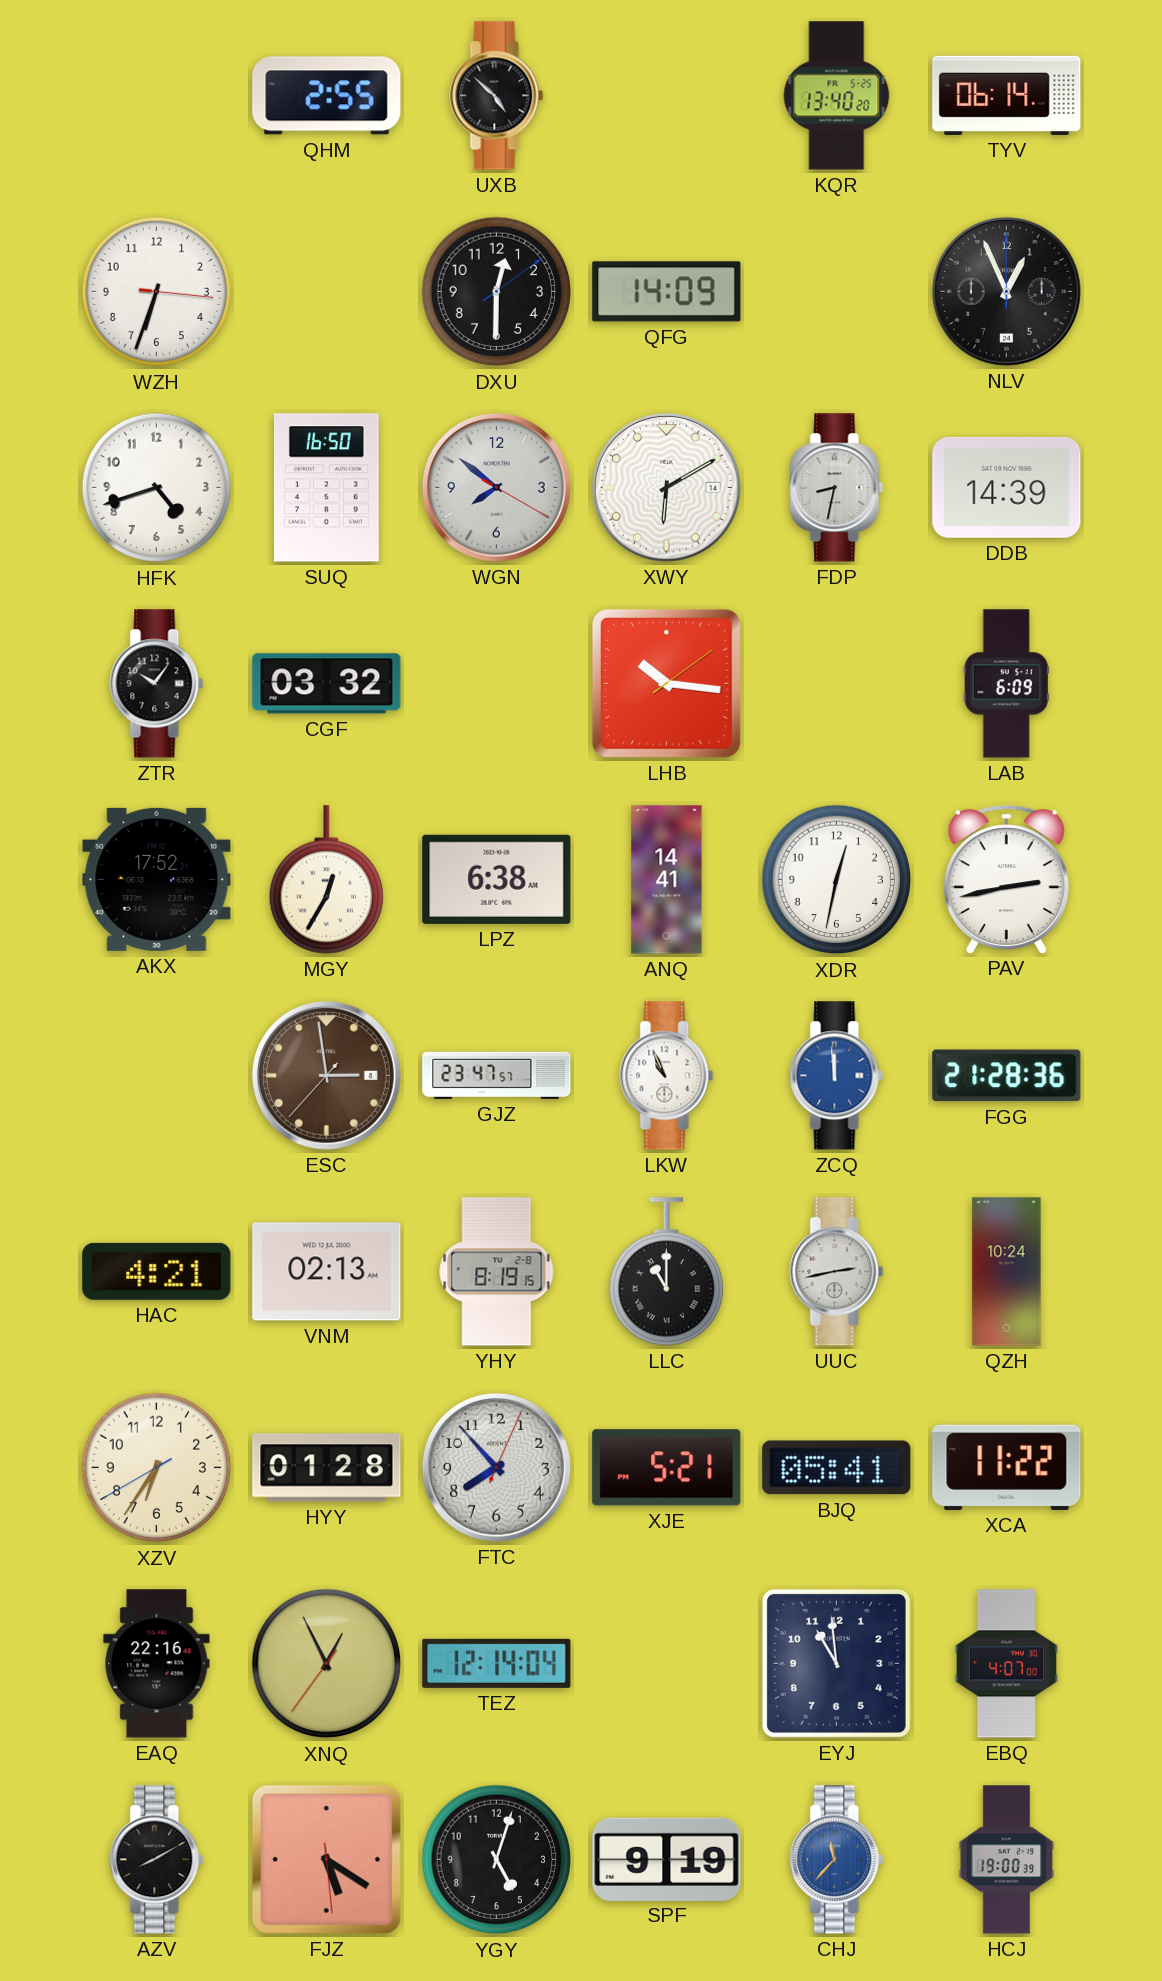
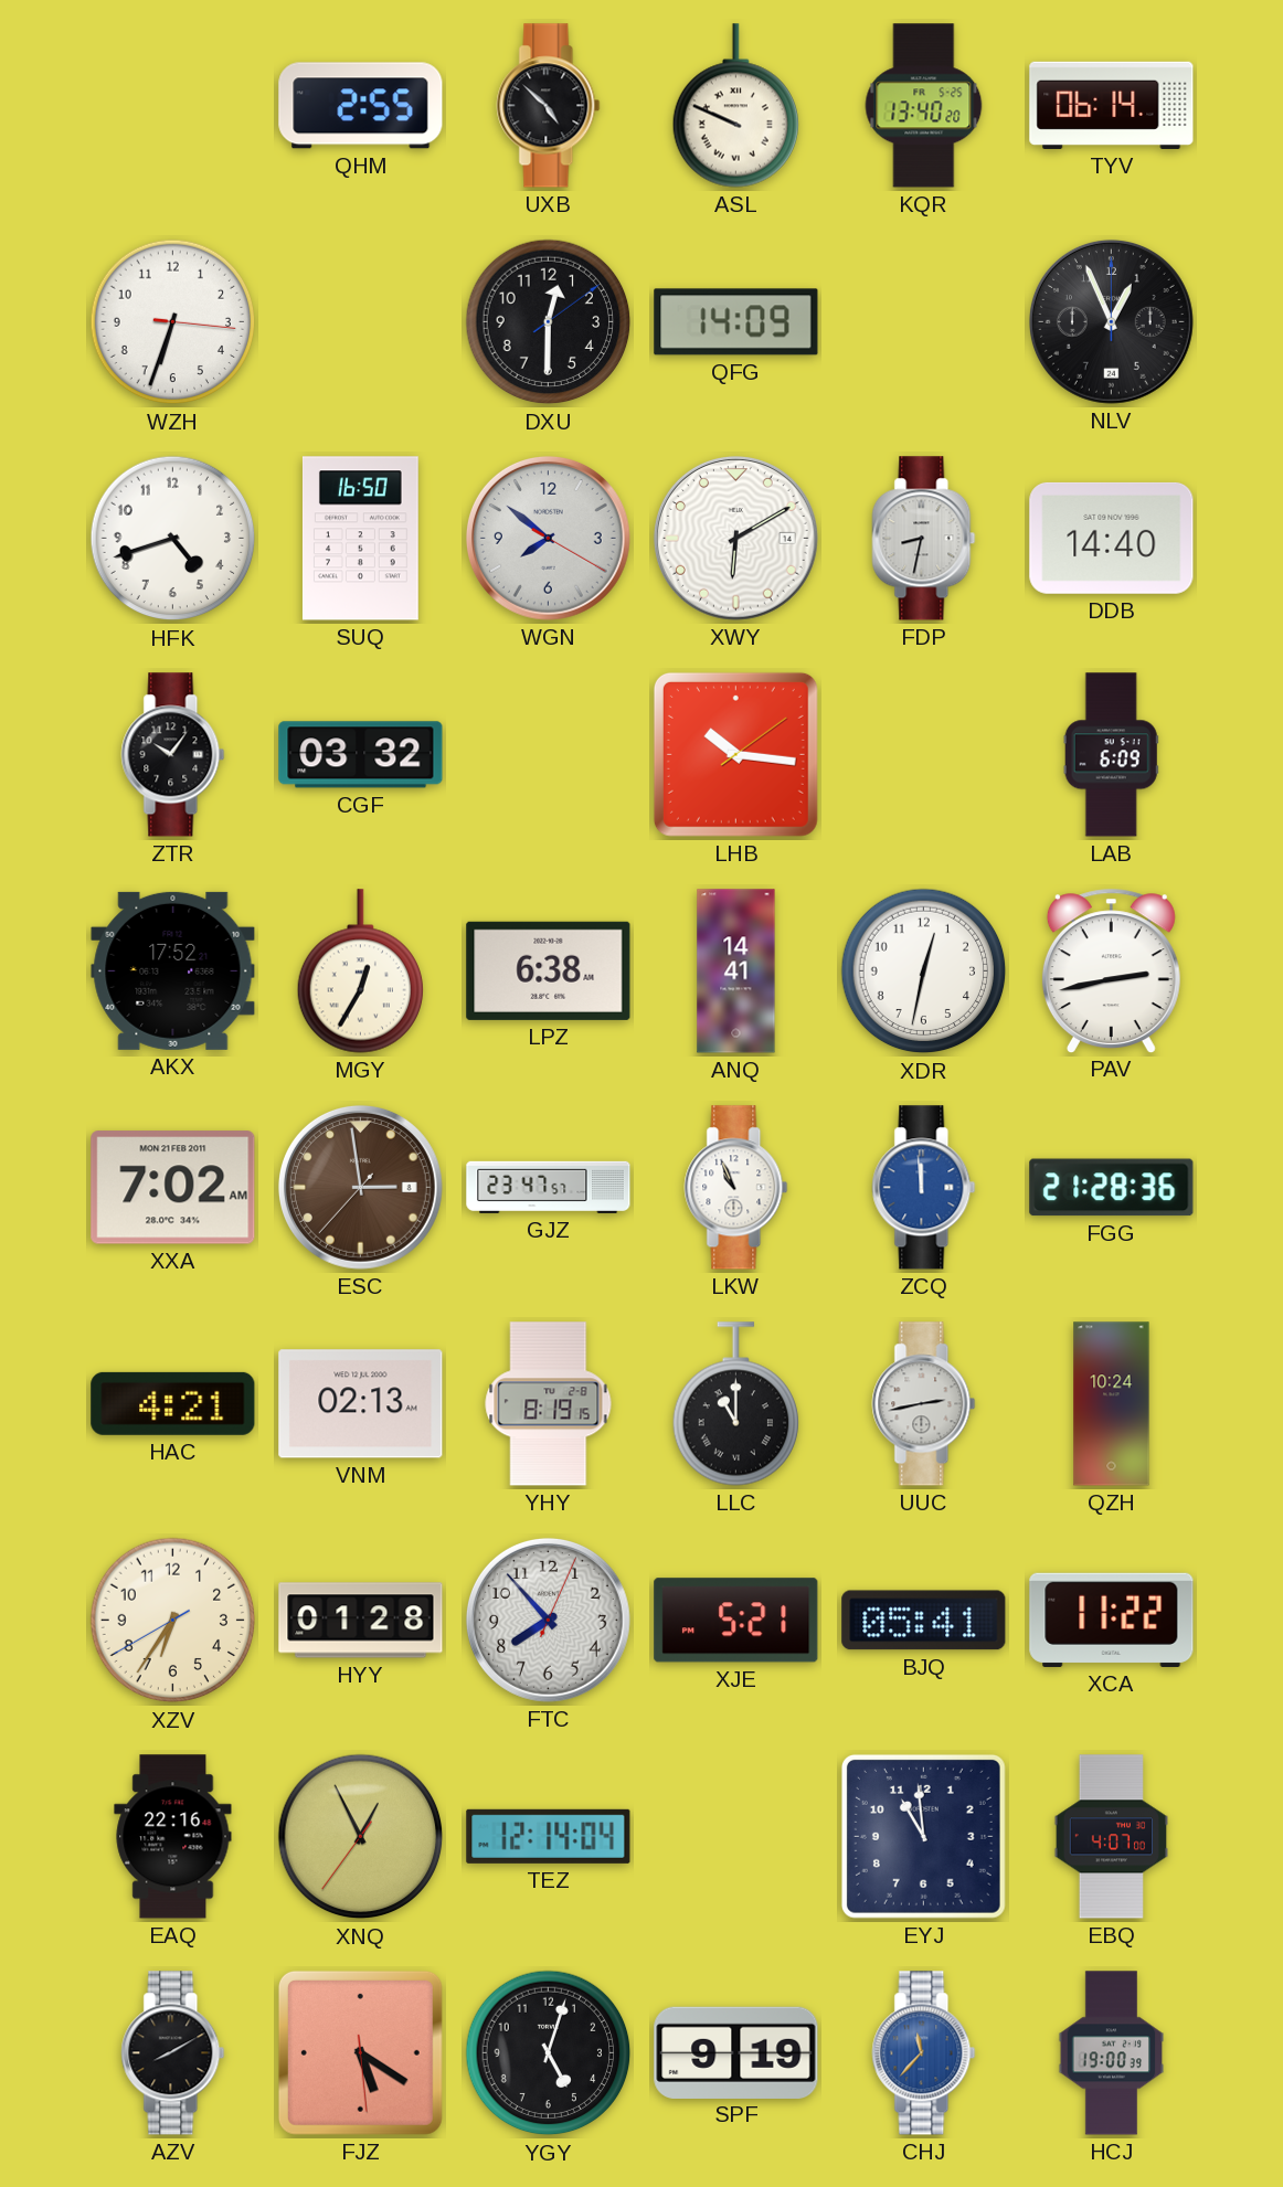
ASL: none -> 9:49 (735, 106)
DDB: 14:39 -> 14:40 (1112, 538)
XXA: none -> 7:02 (173, 1188)
